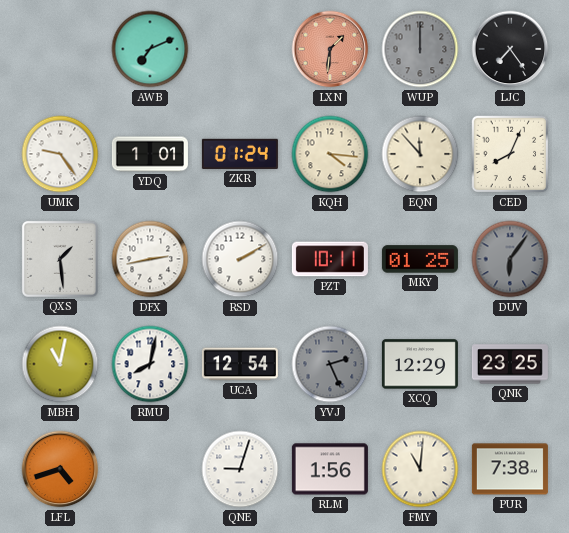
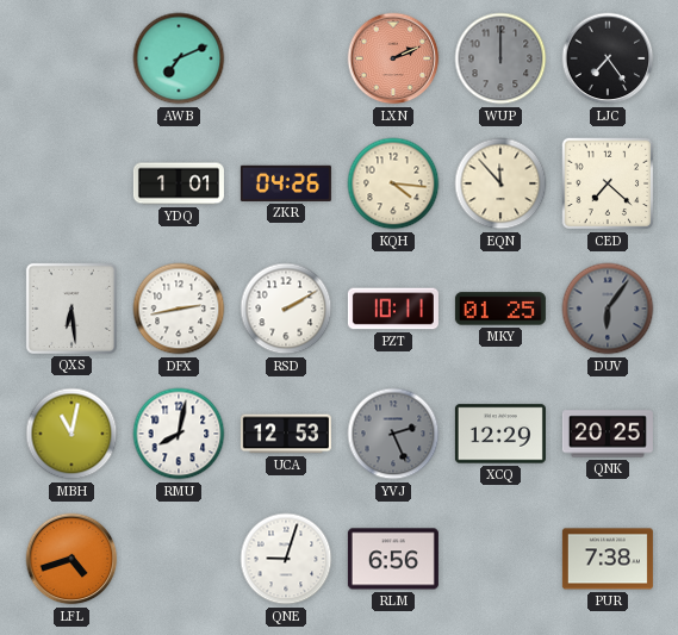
LXN: 1:31 -> 2:11 (393, 58)
UMK: 9:24 -> none (60, 154)
ZKR: 01:24 -> 04:26 (286, 183)
CED: 8:04 -> 7:22 (608, 183)
QXS: 1:29 -> 6:29 (71, 309)
UCA: 12:54 -> 12:53 (286, 434)
QNK: 23:25 -> 20:25 (608, 434)
RLM: 1:56 -> 6:56 (393, 559)
FMY: 11:01 -> none (420, 469)
